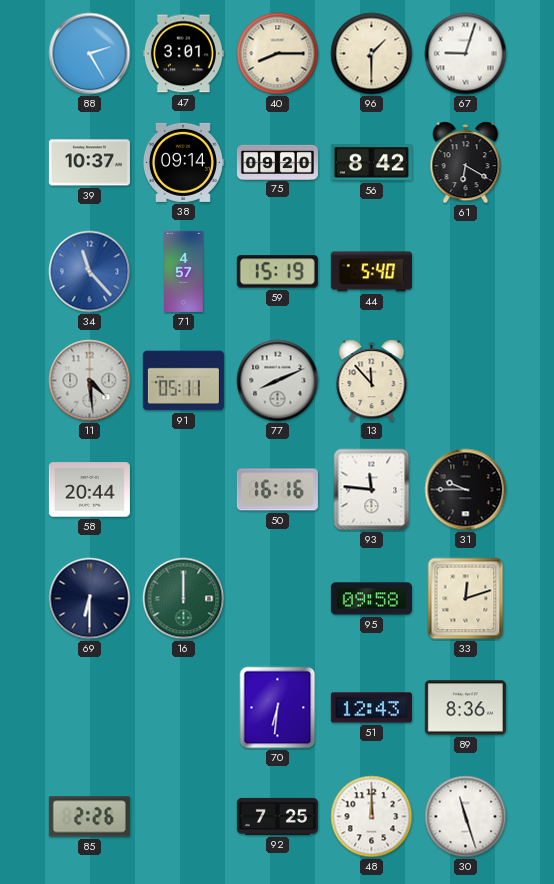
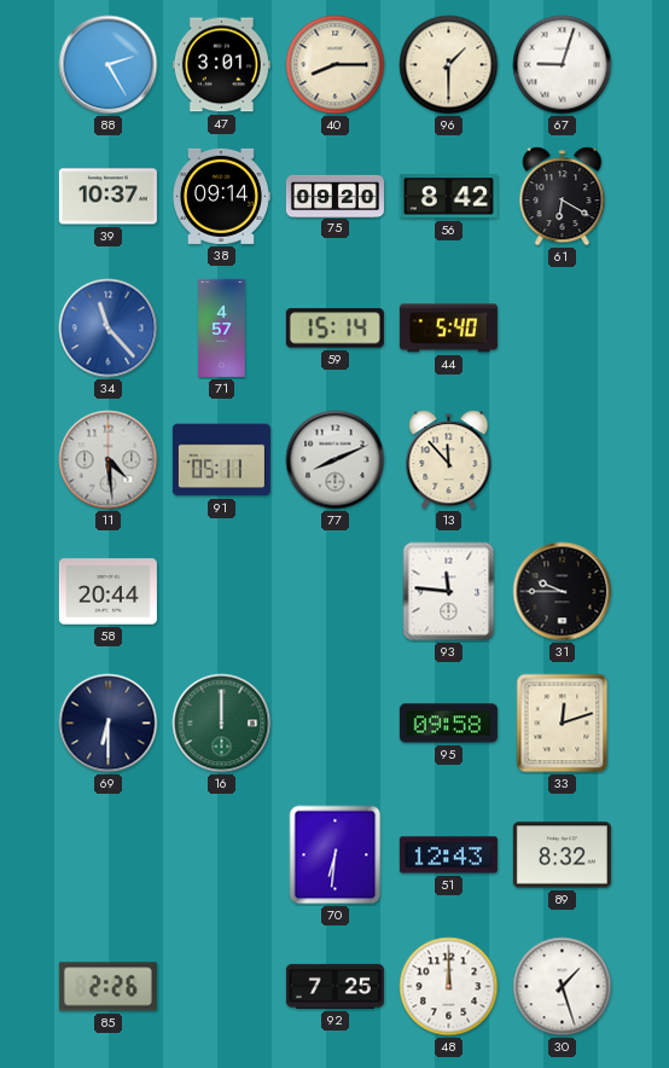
59: 15:19 -> 15:14 (334, 329)
50: 16:16 -> none (277, 490)
89: 8:36 -> 8:32 (562, 855)
30: 11:27 -> 1:27 (563, 987)
